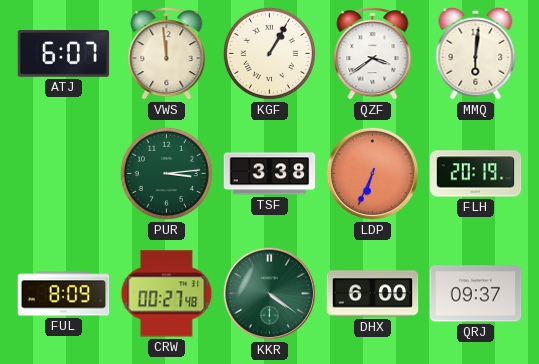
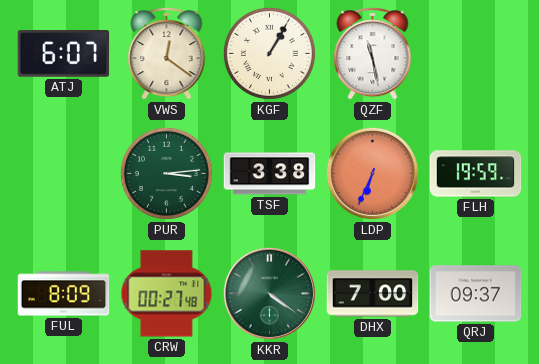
VWS: 11:59 -> 12:21 (167, 53)
QZF: 3:39 -> 11:28 (373, 53)
MMQ: 6:01 -> none (476, 53)
FLH: 20:19 -> 19:59 (476, 174)
DHX: 6:00 -> 7:00 (373, 294)
